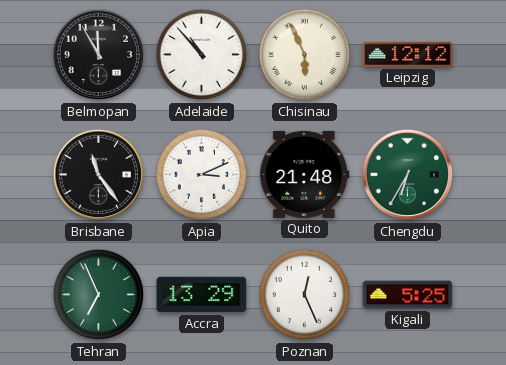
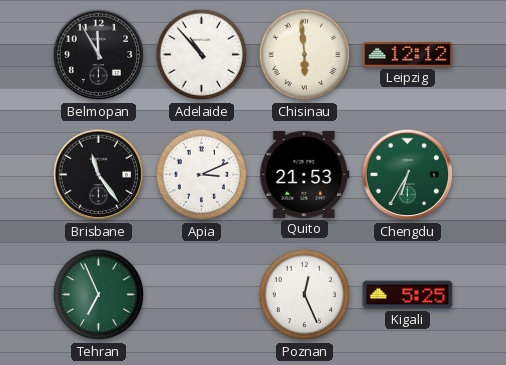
Chisinau: 5:56 -> 5:59 (305, 55)
Quito: 21:48 -> 21:53 (305, 174)
Accra: 13:29 -> none (202, 295)
